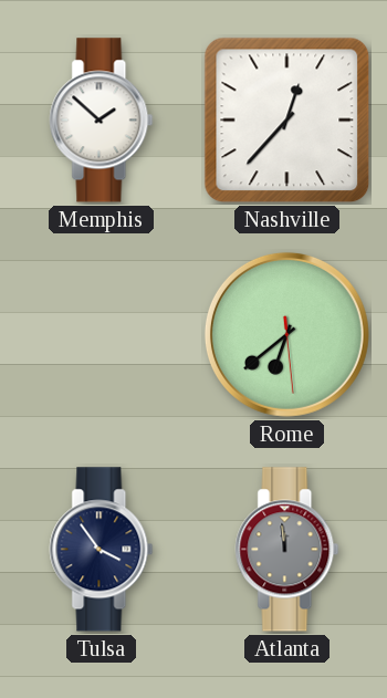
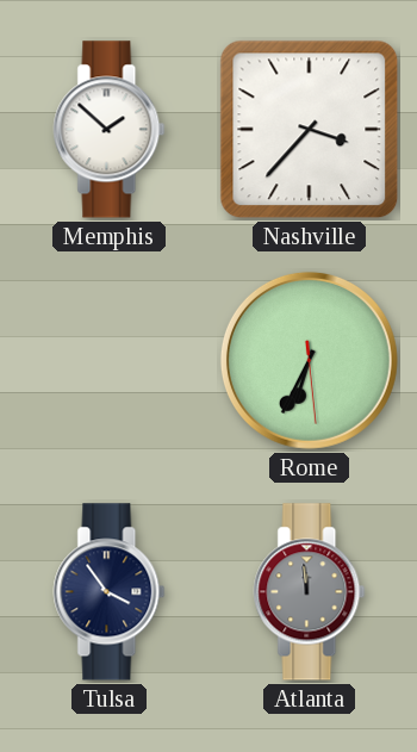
Nashville: 12:37 -> 3:37 (310, 130)
Rome: 6:38 -> 6:34 (309, 360)
